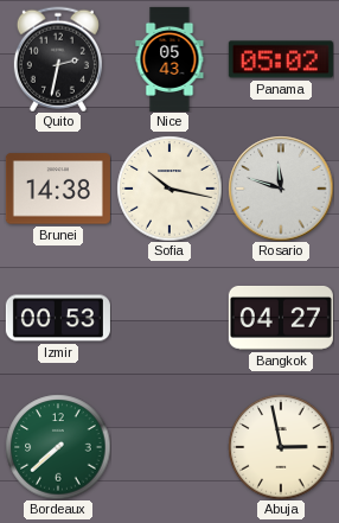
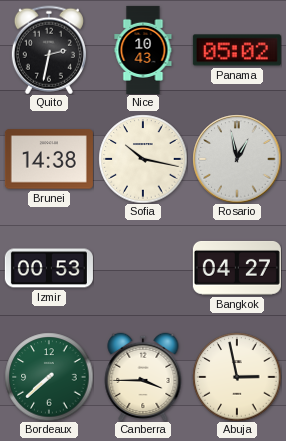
Nice: 05:43 -> 10:43 (143, 50)
Rosario: 11:48 -> 12:58 (237, 159)
Canberra: none -> 3:45 (143, 377)
